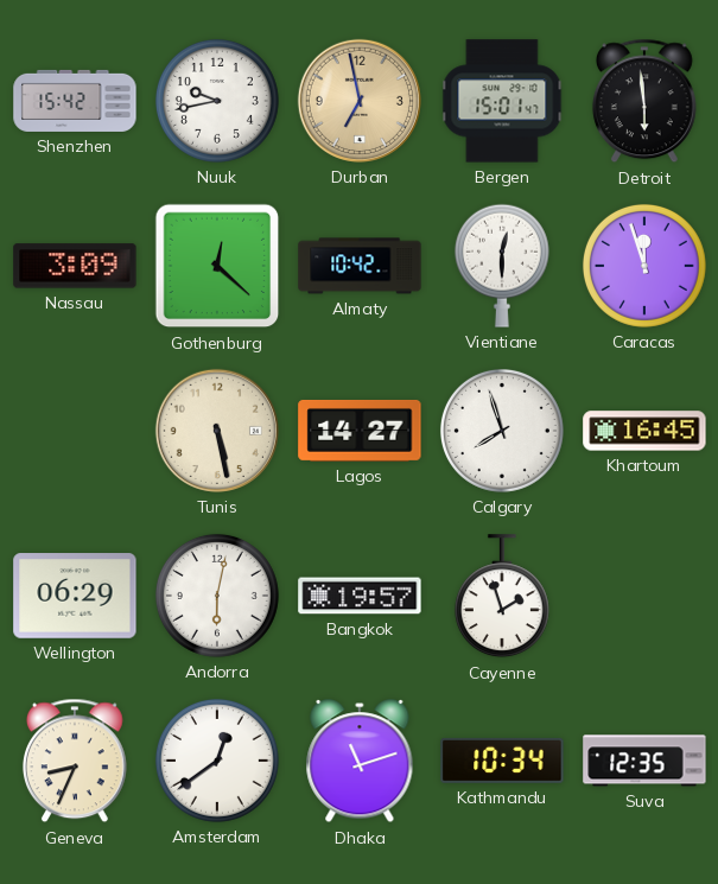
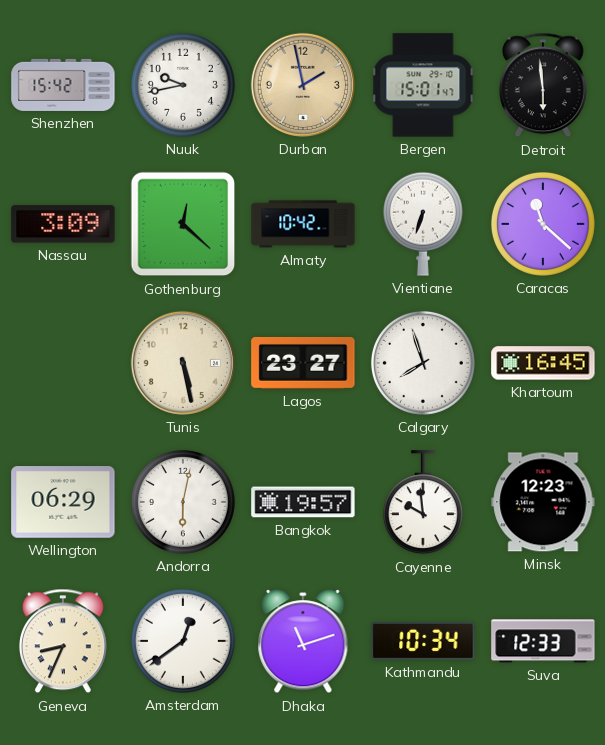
Durban: 6:58 -> 1:58 (303, 85)
Vientiane: 12:30 -> 6:33 (423, 224)
Caracas: 11:57 -> 11:22 (543, 224)
Lagos: 14:27 -> 23:27 (303, 363)
Cayenne: 1:57 -> 9:59 (423, 503)
Minsk: none -> 12:23 (543, 502)
Suva: 12:35 -> 12:33 (543, 641)
